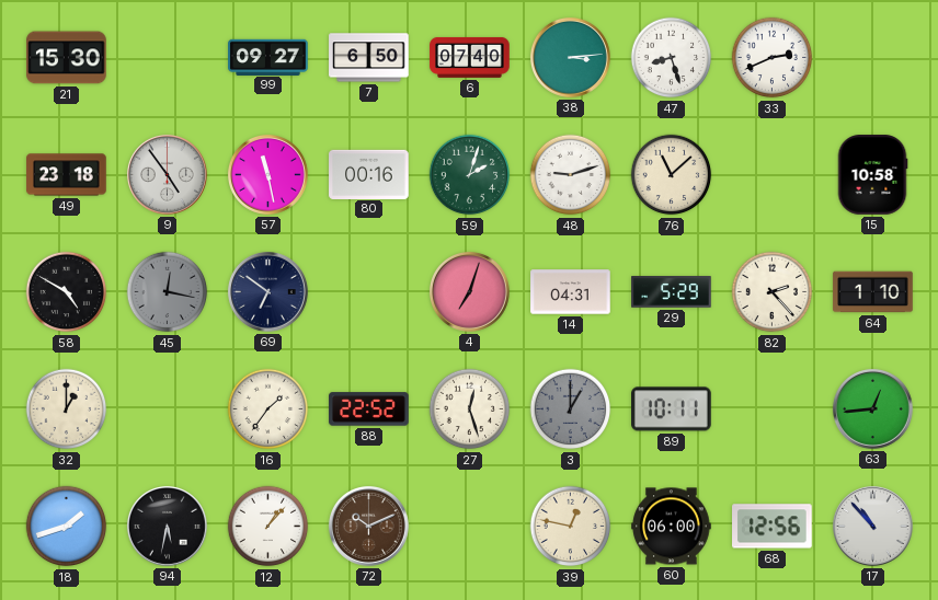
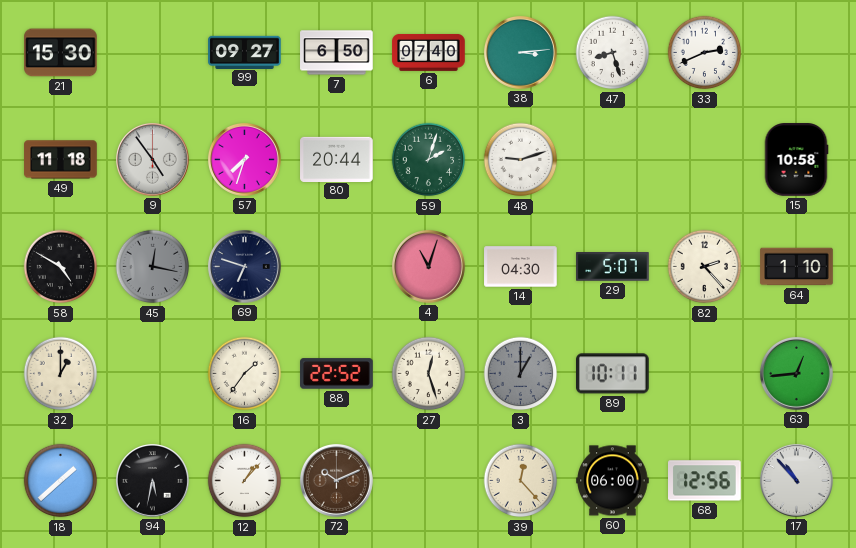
49: 23:18 -> 11:18 (61, 160)
57: 11:28 -> 7:33 (244, 159)
80: 00:16 -> 20:44 (337, 159)
76: 11:08 -> none (672, 175)
69: 6:51 -> 6:48 (244, 266)
4: 7:03 -> 11:03 (428, 266)
14: 04:31 -> 04:30 (521, 267)
29: 5:29 -> 5:07 (613, 267)
18: 1:42 -> 1:38 (61, 481)
39: 12:47 -> 12:23 (521, 481)
